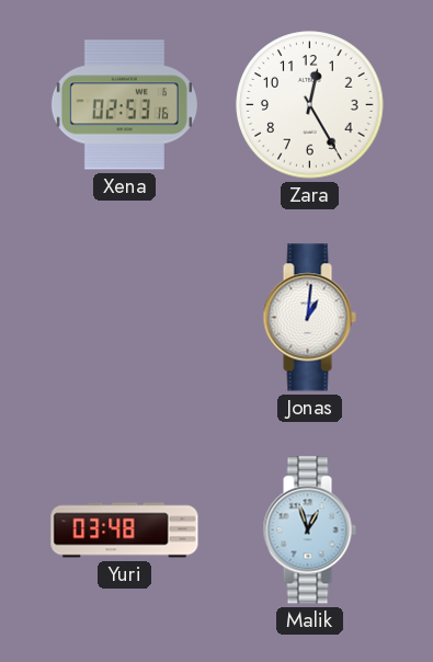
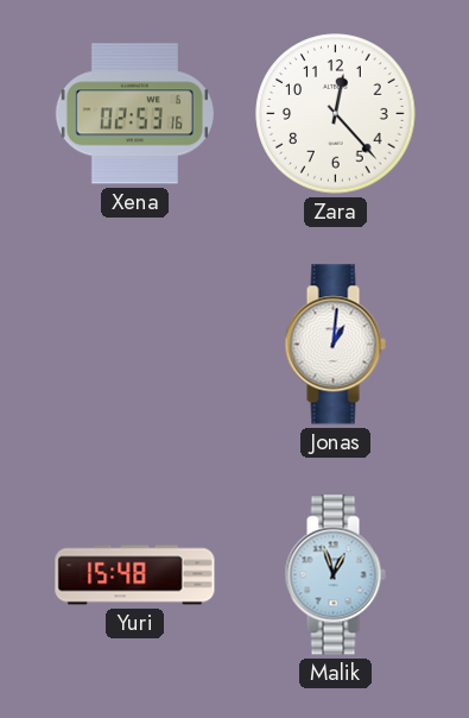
Zara: 12:25 -> 12:23 (336, 114)
Yuri: 03:48 -> 15:48 (135, 575)
